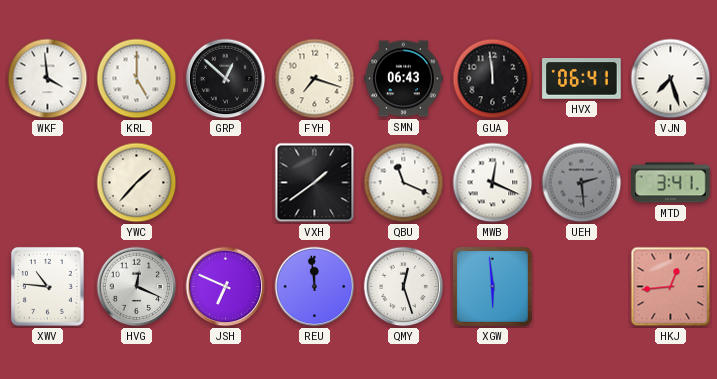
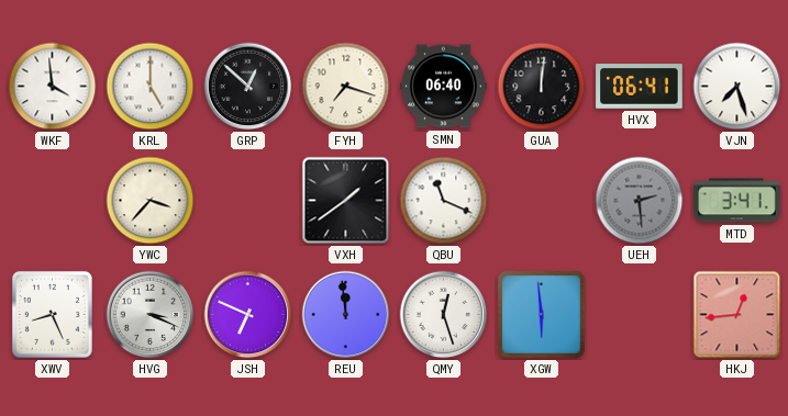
SMN: 06:43 -> 06:40 (444, 87)
GUA: 11:59 -> 12:01 (542, 87)
YWC: 1:37 -> 3:37 (151, 201)
MWB: 12:19 -> none (493, 183)
XWV: 10:46 -> 8:26 (52, 314)
HVG: 12:19 -> 3:19 (151, 315)
